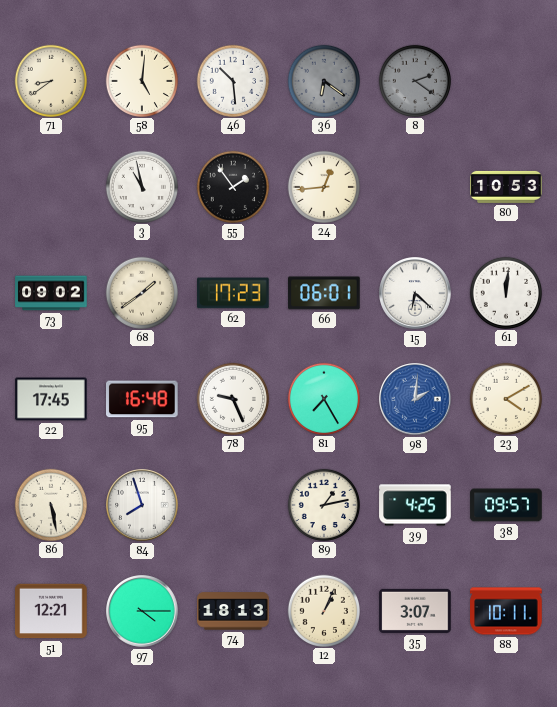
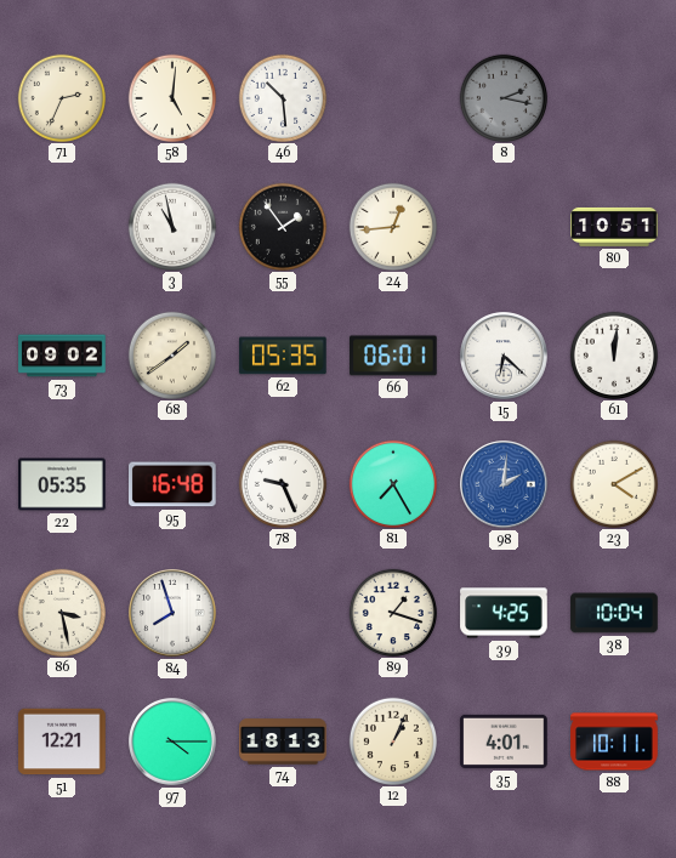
71: 8:39 -> 2:34 (61, 97)
36: 6:21 -> none (323, 80)
8: 2:21 -> 2:17 (502, 97)
80: 10:53 -> 10:51 (614, 227)
62: 17:23 -> 05:35 (283, 356)
22: 17:45 -> 05:35 (62, 484)
86: 5:28 -> 3:28 (61, 612)
89: 1:13 -> 1:18 (392, 612)
38: 09:57 -> 10:04 (614, 613)
35: 3:07 -> 4:01 (504, 741)
